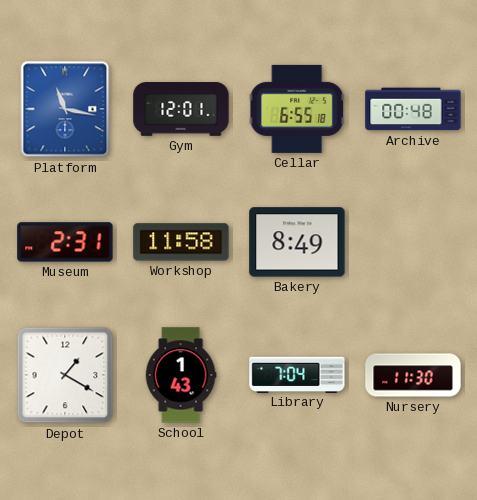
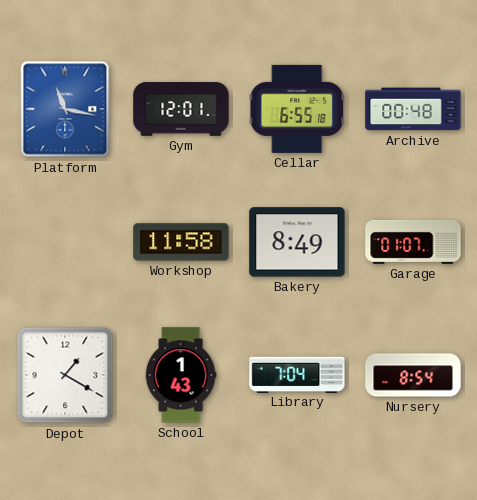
Museum: 2:31 -> none (65, 242)
Garage: none -> 01:07 (413, 242)
Nursery: 11:30 -> 8:54 (413, 375)
